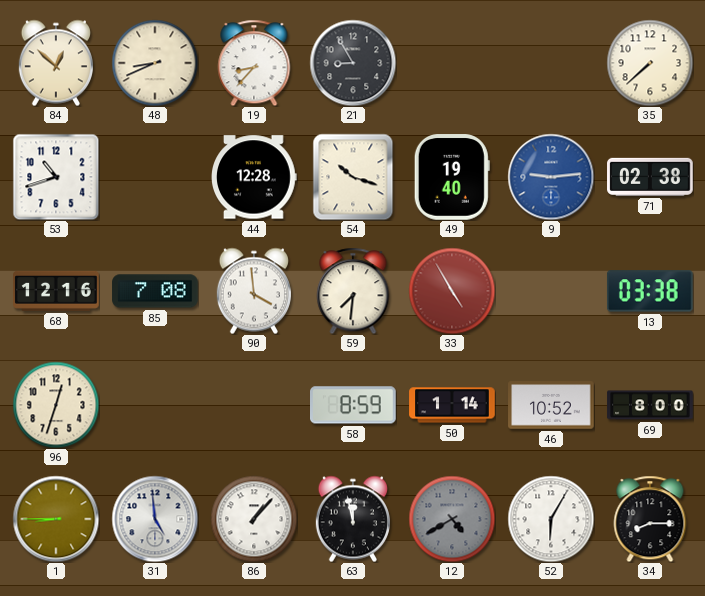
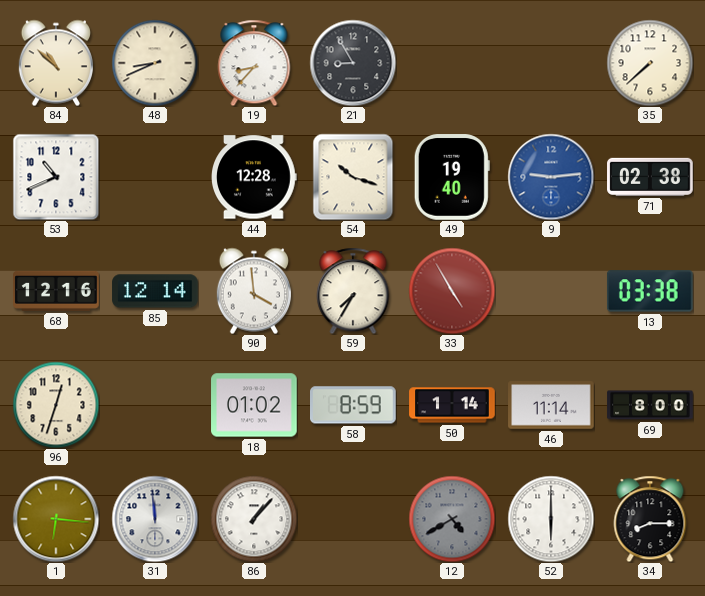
84: 12:52 -> 10:52 (56, 63)
53: 10:42 -> 10:41 (56, 177)
85: 7:08 -> 12:14 (155, 291)
59: 7:31 -> 7:35 (353, 291)
18: none -> 01:02 (254, 405)
46: 10:52 -> 11:14 (551, 405)
1: 8:45 -> 6:16 (56, 519)
31: 4:59 -> 11:59 (155, 519)
63: 11:58 -> none (353, 519)
52: 6:05 -> 6:00 (551, 519)
